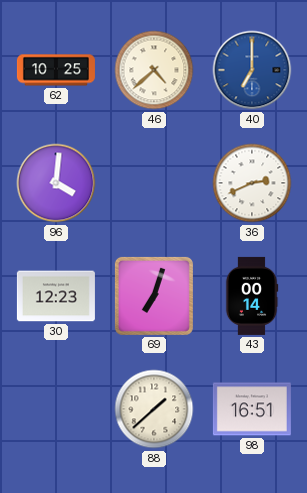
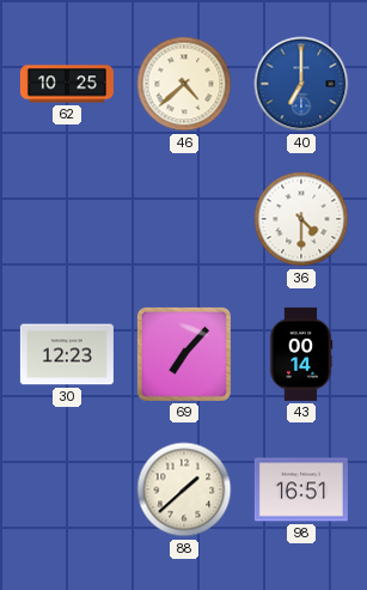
96: 4:01 -> none (56, 183)
36: 2:41 -> 4:30 (301, 219)
69: 7:03 -> 7:07 (184, 354)
